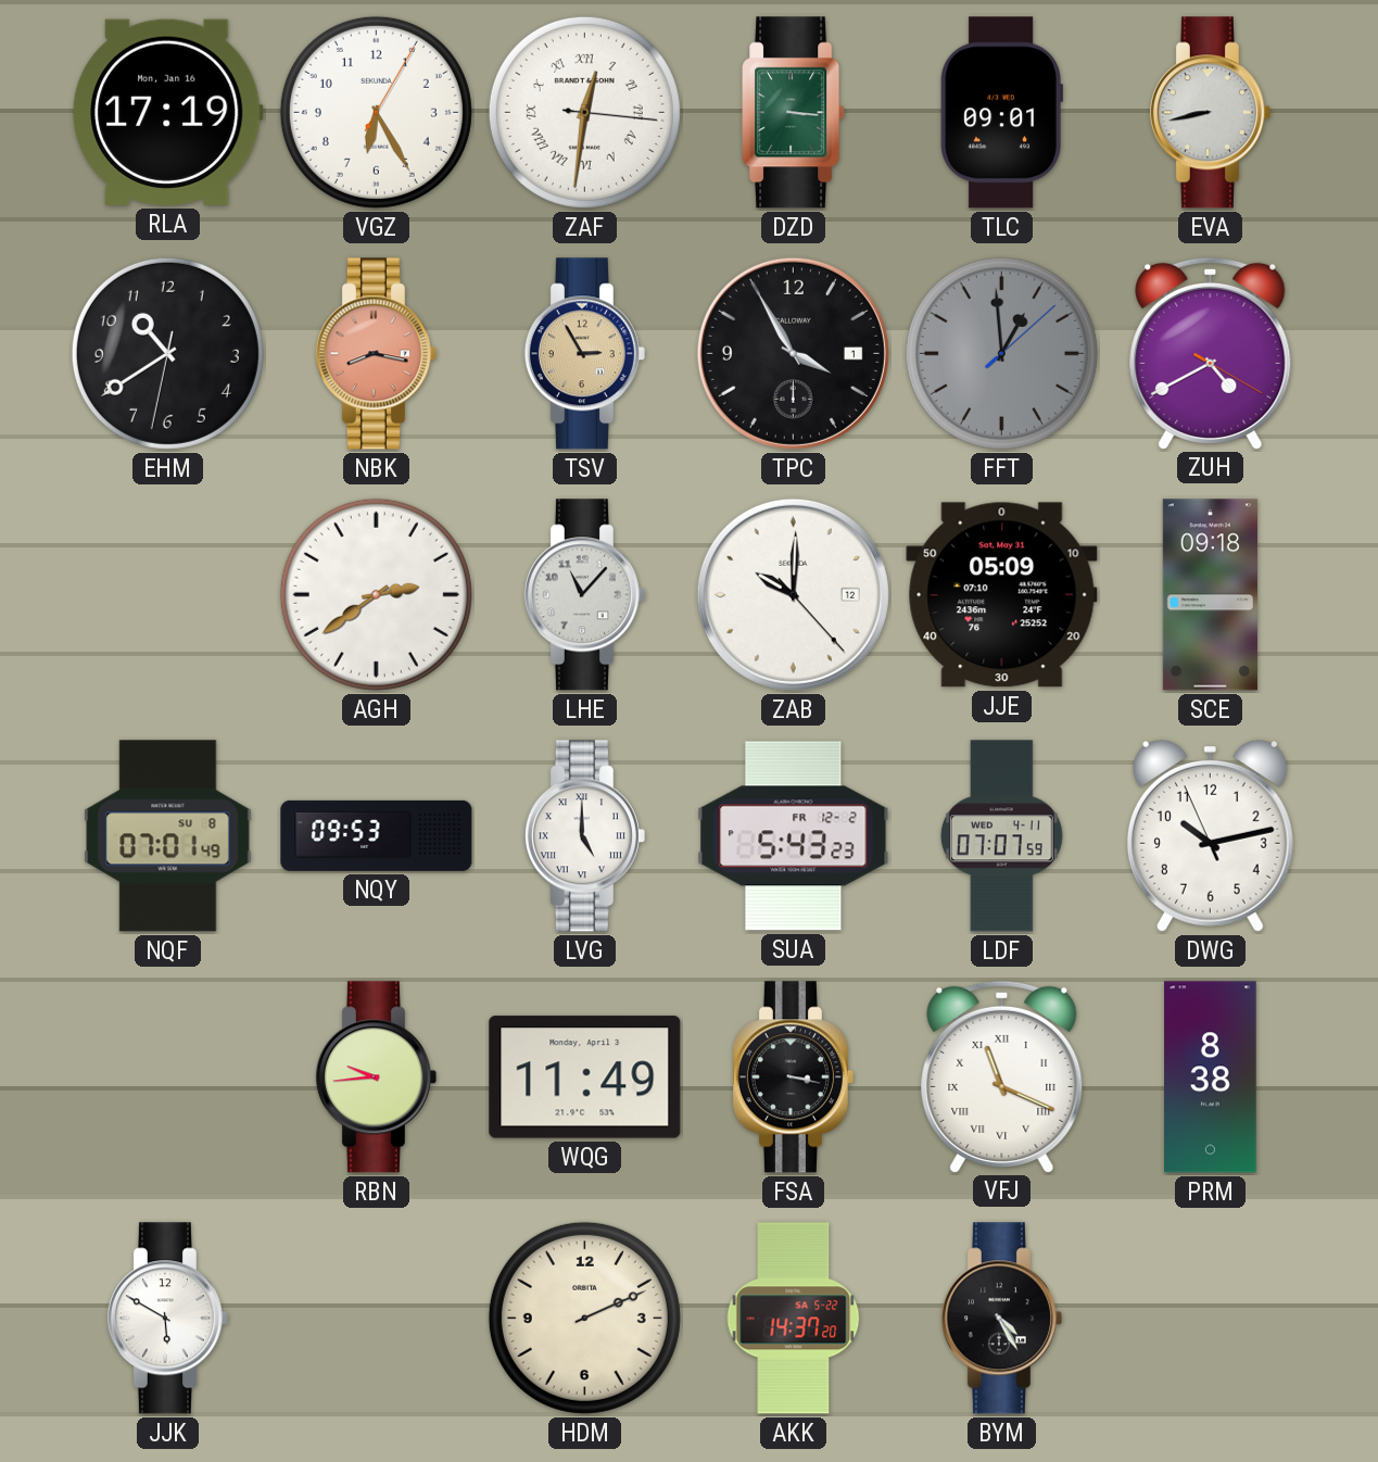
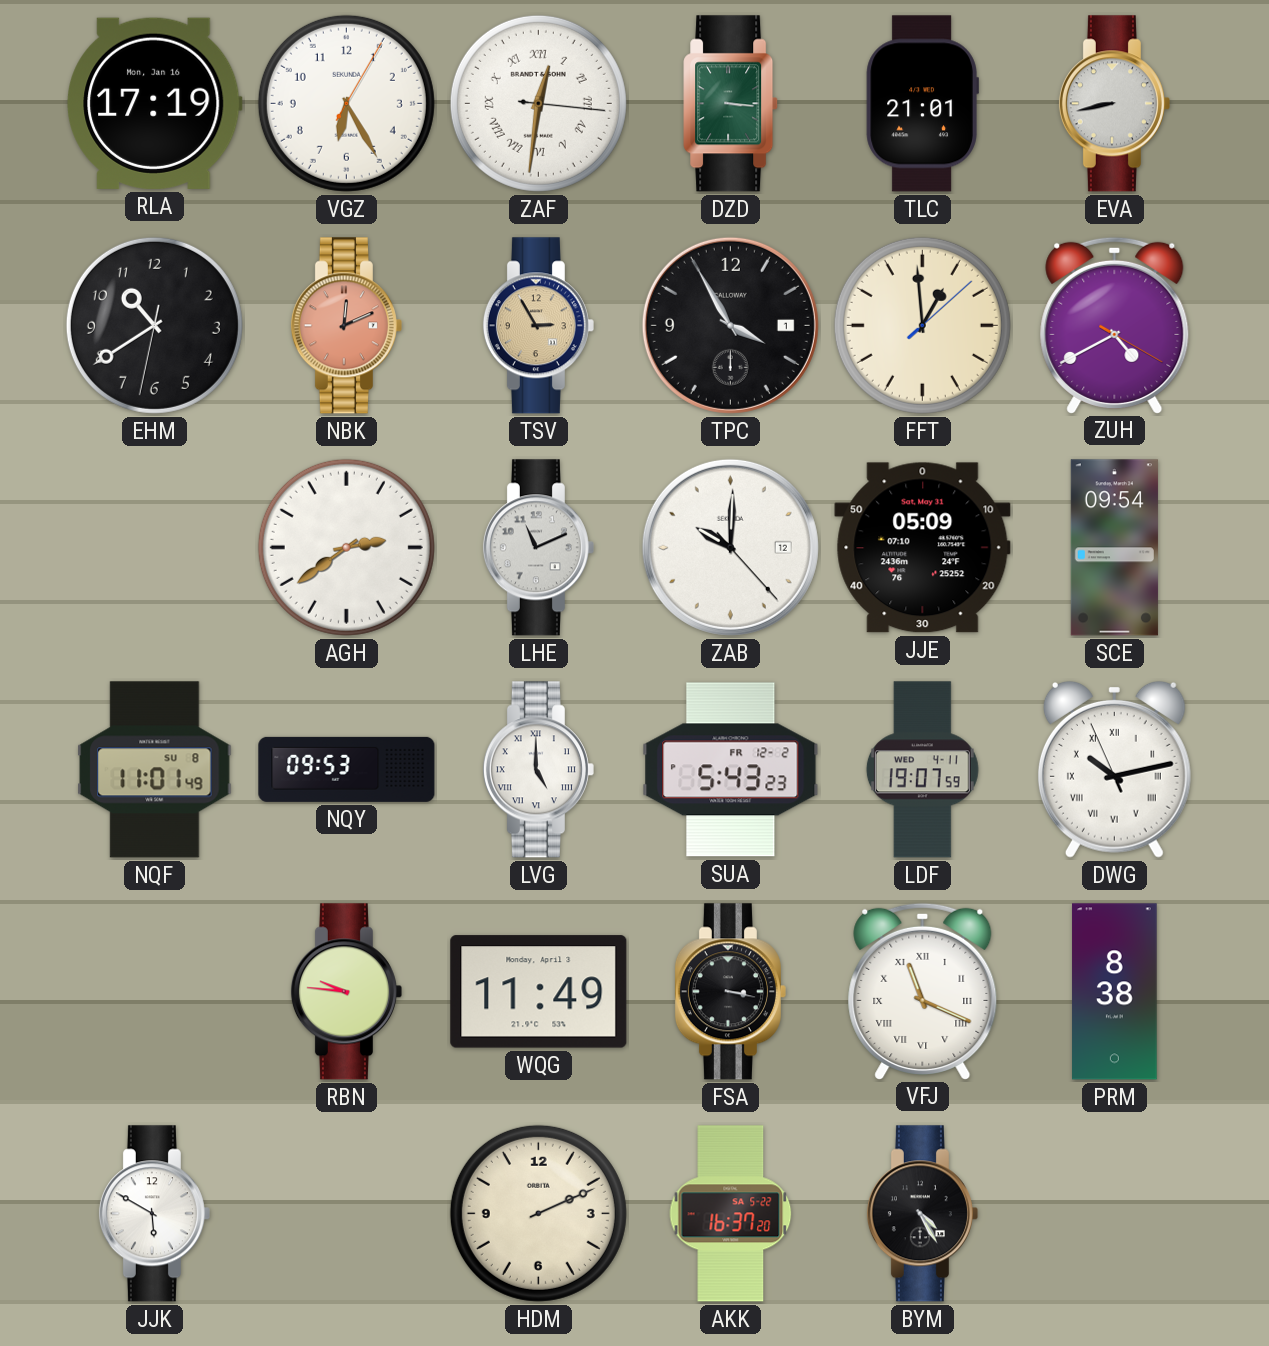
TLC: 09:01 -> 21:01 (922, 104)
NBK: 8:17 -> 12:11 (346, 326)
FFT dial: grey -> cream (922, 325)
LHE: 11:07 -> 11:11 (538, 548)
SCE: 09:18 -> 09:54 (1114, 548)
NQF: 07:01 -> 11:01 (155, 770)
LDF: 07:07 -> 19:07 (922, 770)
DWG numerals: Arabic -> Roman (1114, 769)
RBN: 9:44 -> 9:46 (346, 992)
AKK: 14:37 -> 16:37 (731, 1214)
